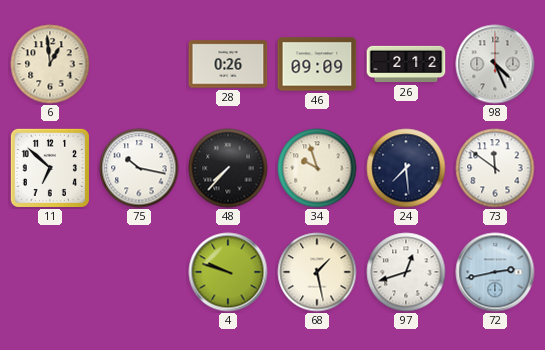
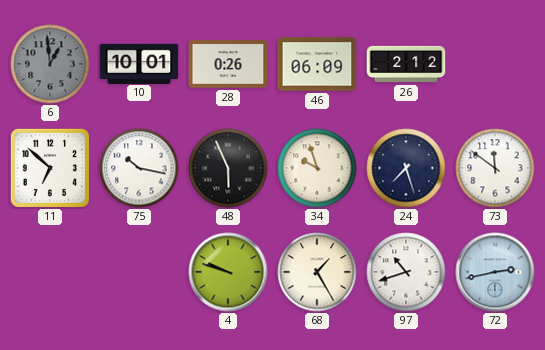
6 dial: cream -> grey (50, 64)
10: none -> 10:01 (139, 63)
46: 09:09 -> 06:09 (317, 64)
98: 4:26 -> none (495, 64)
48: 7:37 -> 5:56 (228, 168)
24: 7:29 -> 7:27 (406, 168)
68: 1:28 -> 1:25 (317, 272)
97: 12:42 -> 10:42 (406, 272)
